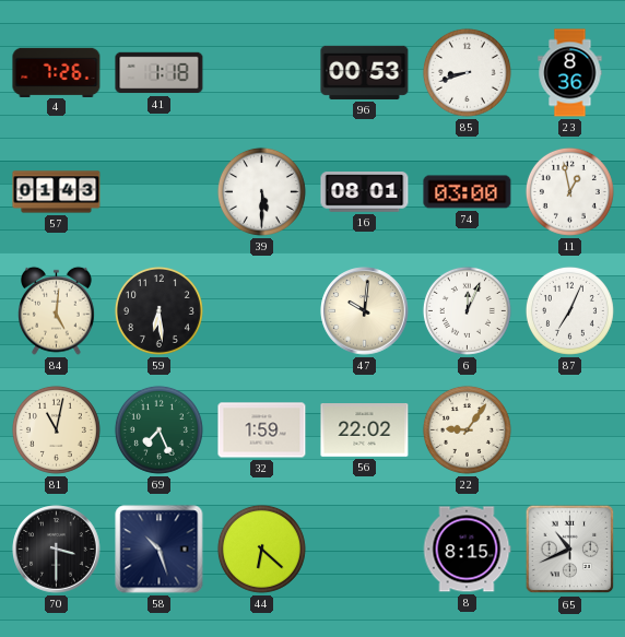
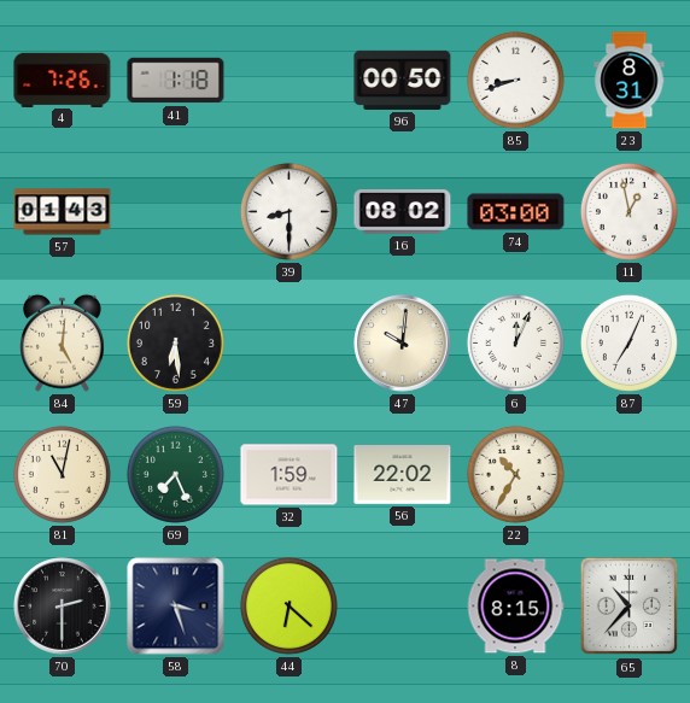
96: 00:53 -> 00:50 (403, 80)
23: 8:36 -> 8:31 (630, 81)
39: 5:30 -> 8:30 (288, 211)
16: 08:01 -> 08:02 (403, 212)
22: 9:06 -> 10:35 (515, 474)
70: 3:30 -> 2:30 (63, 607)
58: 10:27 -> 3:27 (176, 607)
65: 10:41 -> 10:37 (630, 607)
